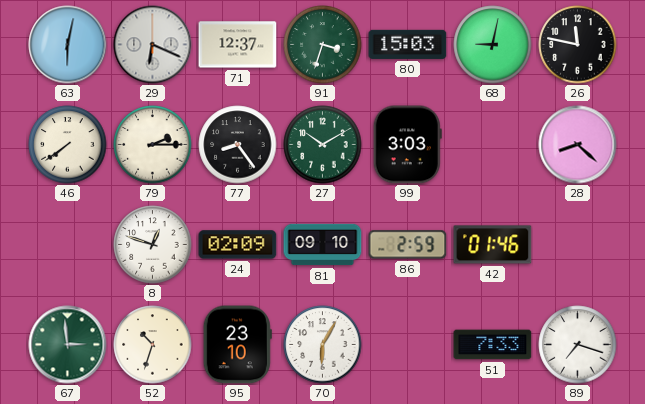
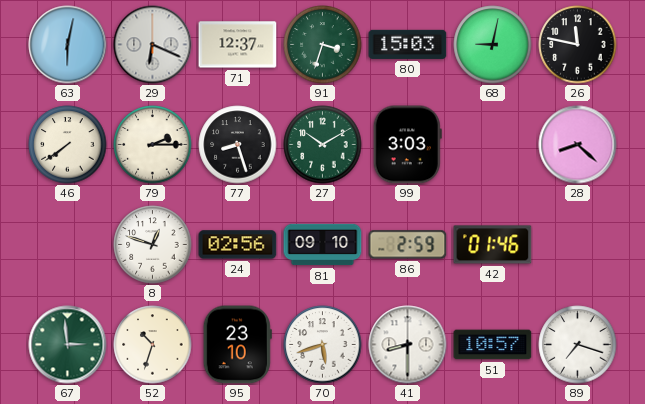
77: 8:24 -> 8:27 (238, 145)
24: 02:09 -> 02:56 (238, 245)
70: 6:05 -> 5:42 (323, 345)
41: none -> 8:30 (408, 345)
51: 7:33 -> 10:57 (493, 345)
